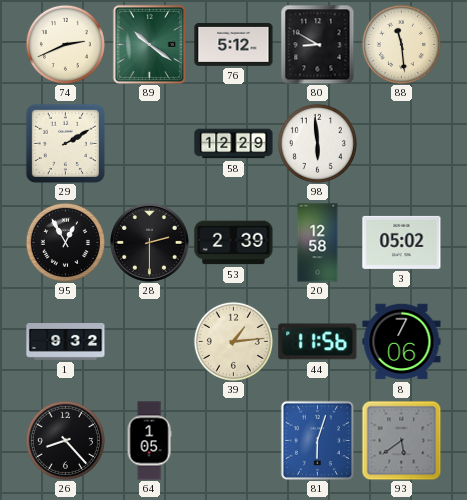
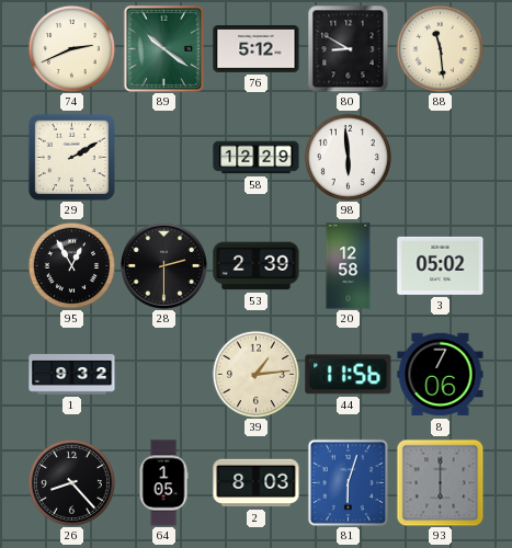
2: none -> 8:03 (257, 483)
93: 5:39 -> 6:00 (440, 482)
